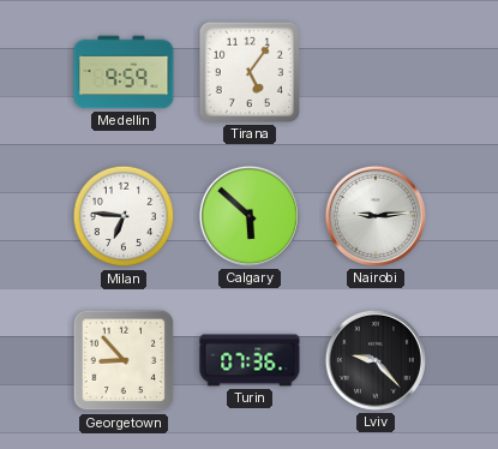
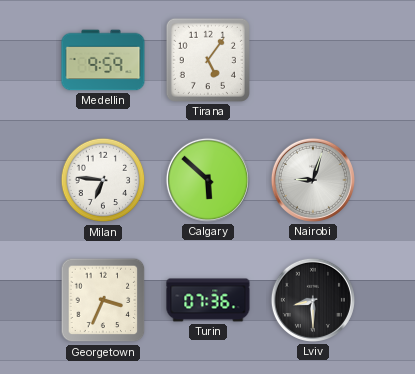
Nairobi: 9:14 -> 9:03 (313, 180)
Georgetown: 8:53 -> 3:34 (103, 300)
Lviv: 9:23 -> 8:30 (313, 300)
